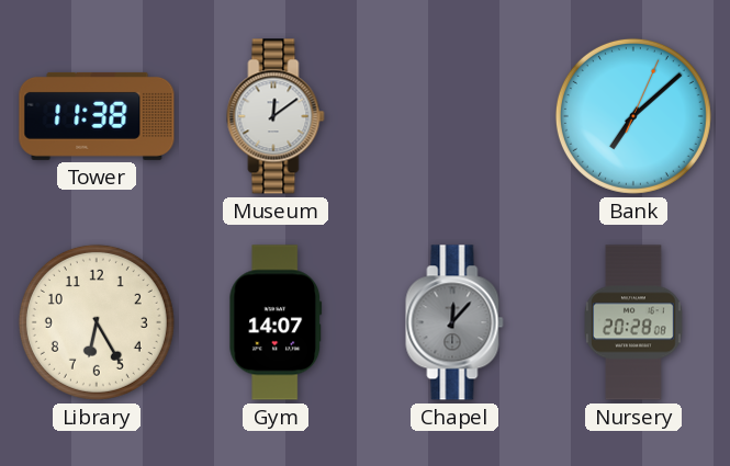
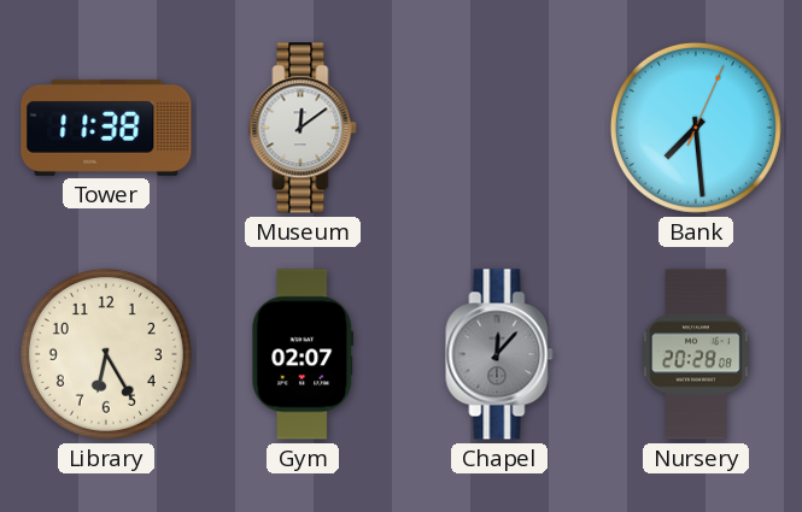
Bank: 7:08 -> 7:29 (696, 128)
Gym: 14:07 -> 02:07 (303, 354)
